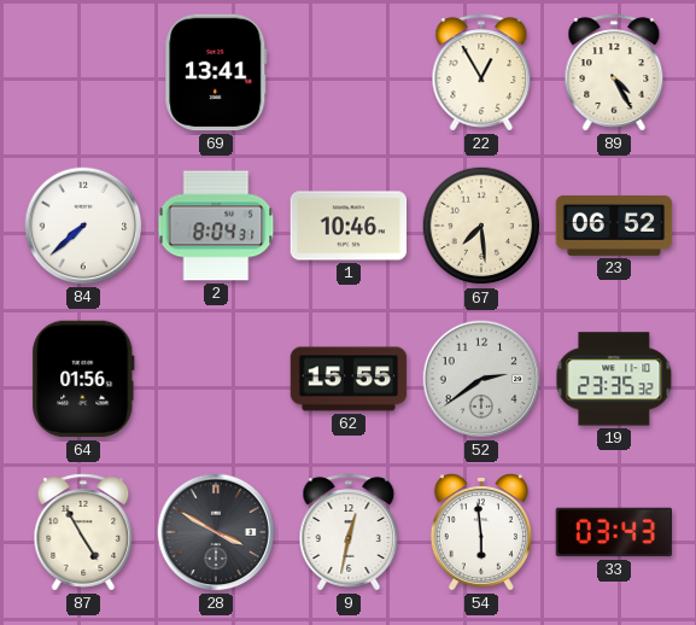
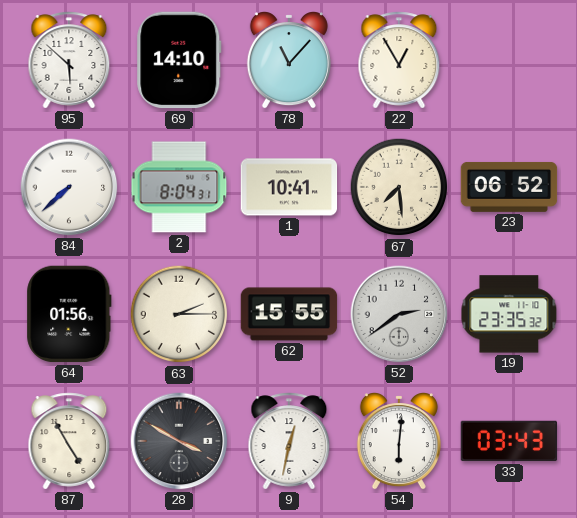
95: none -> 5:52 (69, 60)
69: 13:41 -> 14:10 (179, 60)
78: none -> 11:07 (289, 60)
89: 4:25 -> none (614, 72)
1: 10:46 -> 10:41 (289, 187)
63: none -> 2:15 (179, 314)
54: 5:59 -> 6:01 (399, 441)
